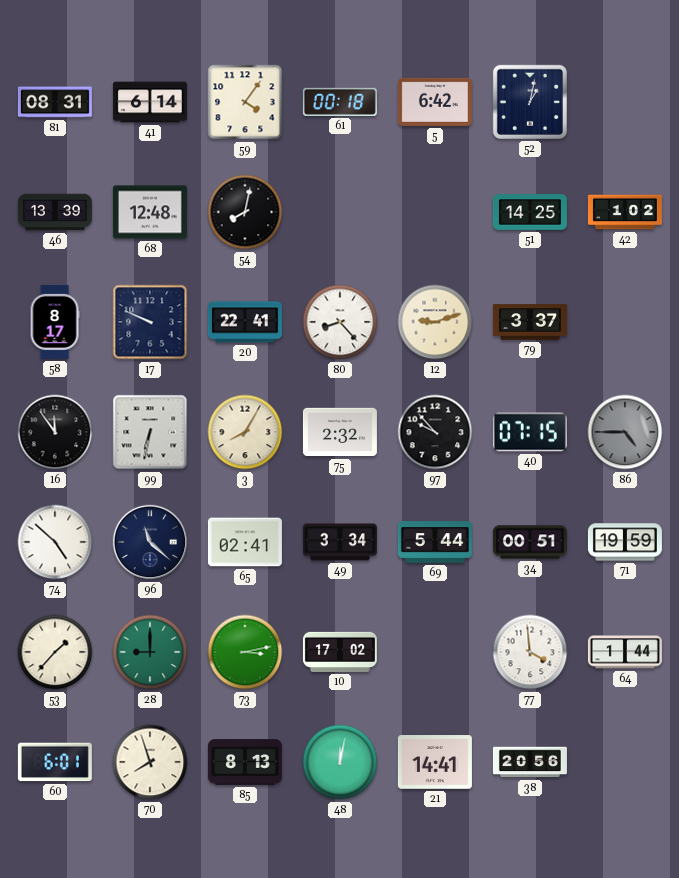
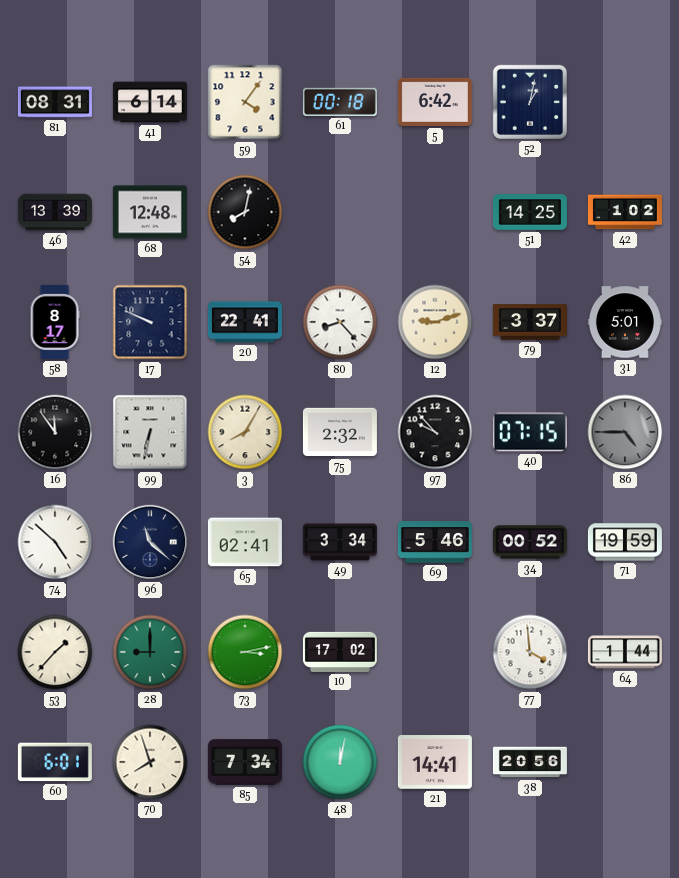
31: none -> 5:01 (625, 322)
69: 5:44 -> 5:46 (435, 542)
34: 00:51 -> 00:52 (530, 542)
85: 8:13 -> 7:34 (245, 762)
